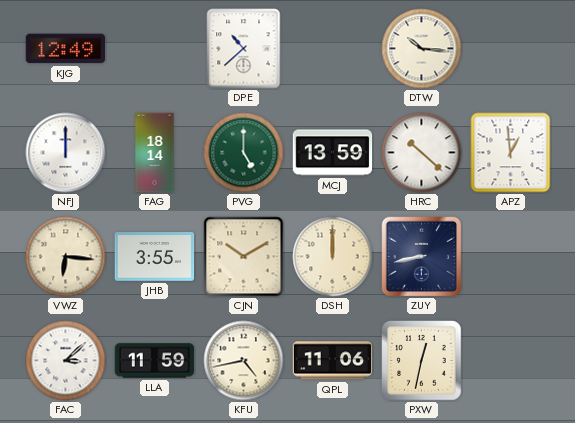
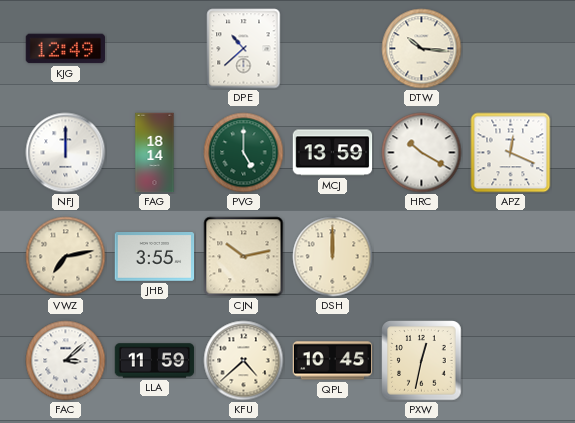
HRC: 10:22 -> 10:20 (422, 153)
APZ: 12:59 -> 12:19 (511, 153)
VWZ: 6:16 -> 7:13 (66, 257)
CJN: 10:10 -> 10:13 (244, 257)
ZUY: 8:43 -> none (422, 257)
KFU: 4:43 -> 4:38 (244, 361)
QPL: 11:06 -> 10:45 (333, 361)
